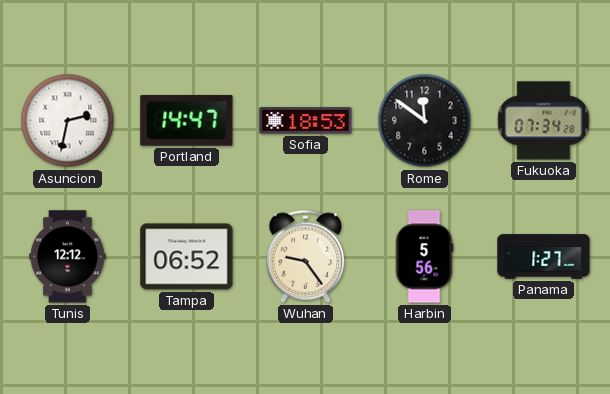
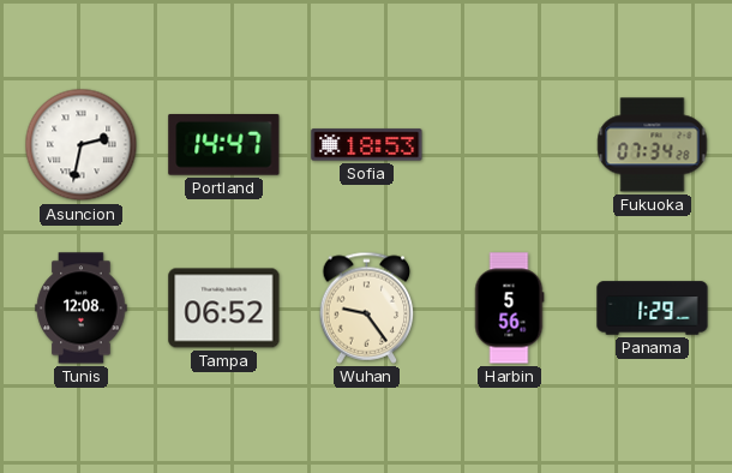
Rome: 11:51 -> none (425, 121)
Tunis: 12:12 -> 12:08 (82, 309)
Panama: 1:27 -> 1:29 (653, 309)
